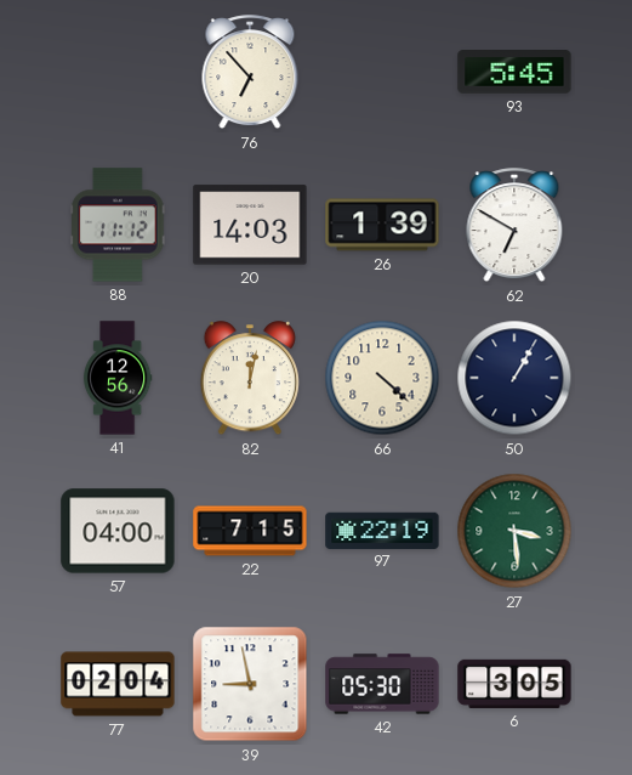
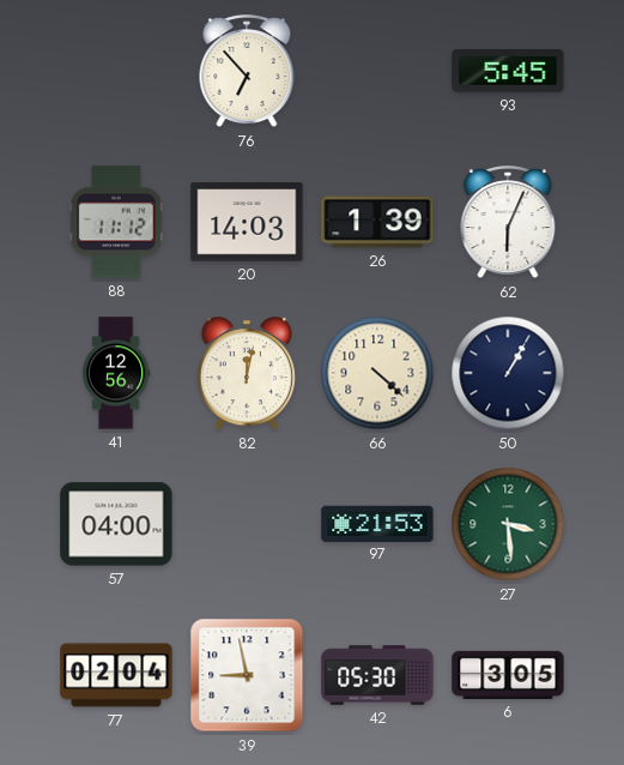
62: 6:50 -> 6:04 (508, 223)
22: 7:15 -> none (250, 531)
97: 22:19 -> 21:53 (377, 523)
